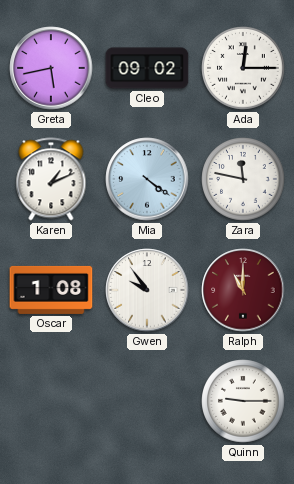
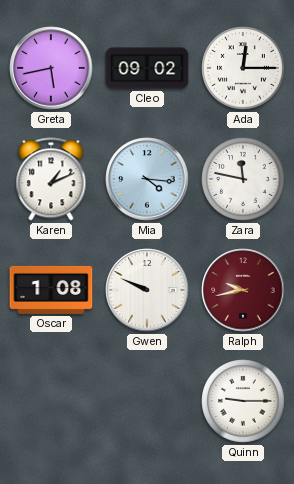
Mia: 4:21 -> 4:16 (147, 179)
Gwen: 9:54 -> 9:49 (147, 290)
Ralph: 11:00 -> 9:43 (243, 290)
